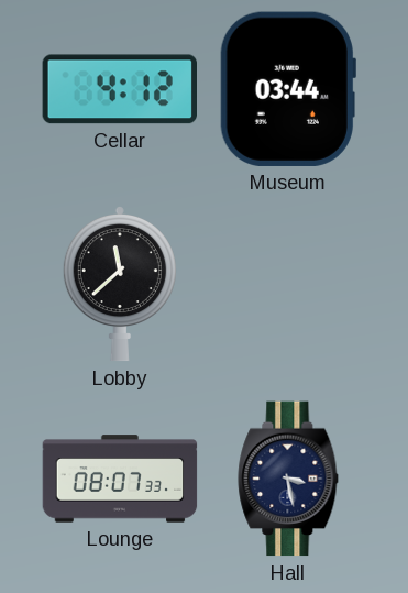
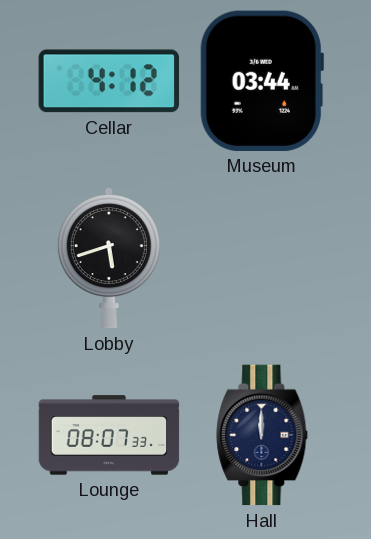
Lobby: 11:38 -> 5:42 (109, 259)
Hall: 3:28 -> 12:00 (262, 435)
